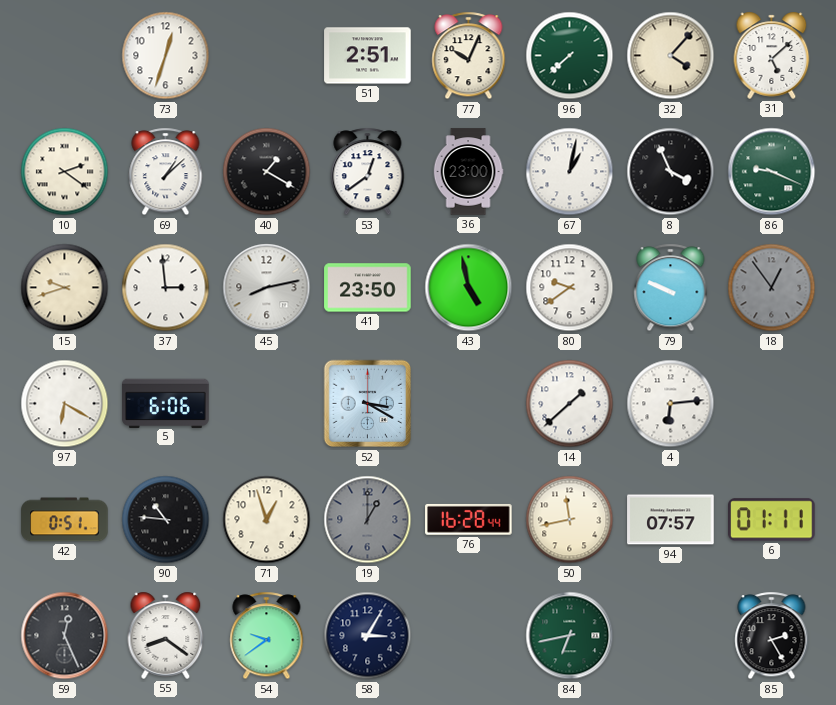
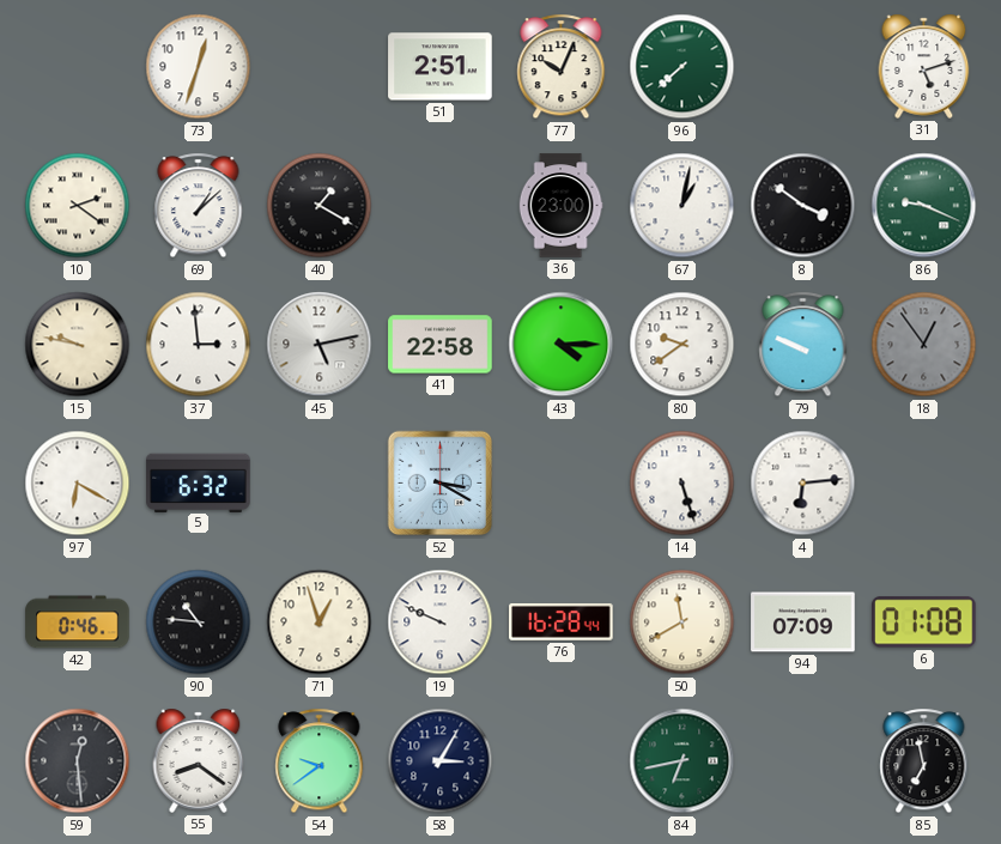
32: 4:07 -> none (671, 56)
31: 5:08 -> 5:12 (924, 66)
53: 12:39 -> none (368, 172)
8: 3:56 -> 3:51 (803, 206)
15: 9:42 -> 9:47 (78, 345)
45: 8:13 -> 5:13 (320, 345)
41: 23:50 -> 22:58 (441, 345)
43: 4:58 -> 4:15 (562, 345)
5: 6:06 -> 6:32 (199, 482)
14: 1:38 -> 5:27 (682, 484)
42: 0:51 -> 0:46 (78, 623)
19: 1:00 -> 9:49 (441, 623)
19 dial: grey -> white (441, 623)
50: 11:43 -> 11:40 (682, 623)
94: 07:57 -> 07:09 (803, 623)
6: 01:11 -> 01:08 (924, 623)
59: 12:26 -> 12:29 (78, 761)
85: 2:25 -> 6:58 (924, 761)
